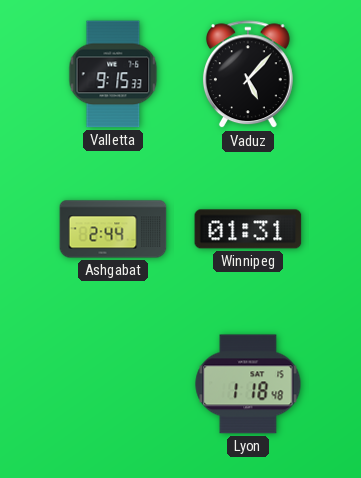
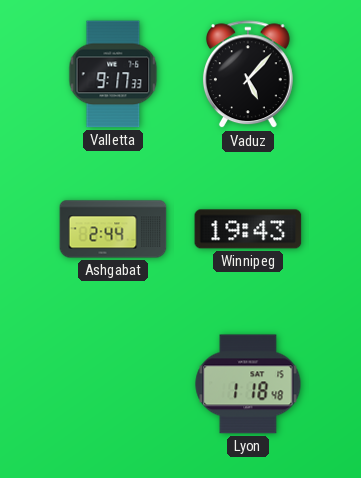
Valletta: 9:15 -> 9:17 (113, 74)
Winnipeg: 01:31 -> 19:43 (248, 229)
